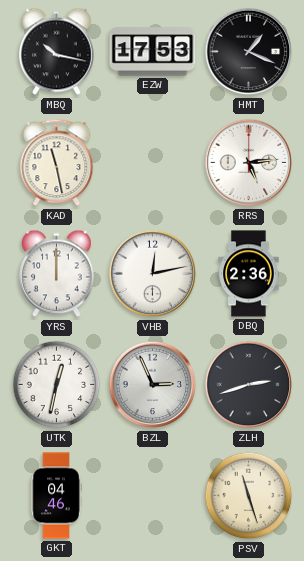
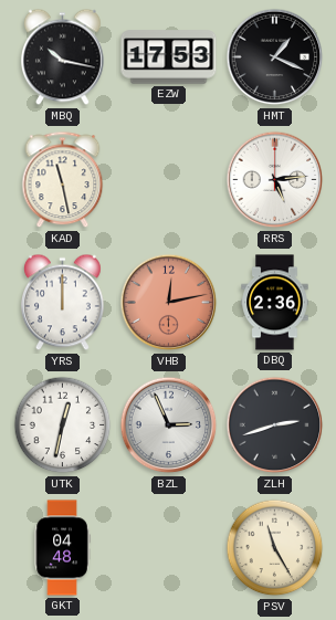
VHB dial: white -> salmon (169, 303)
GKT: 04:46 -> 04:48 (62, 548)
PSV: 11:27 -> 11:25 (275, 548)
